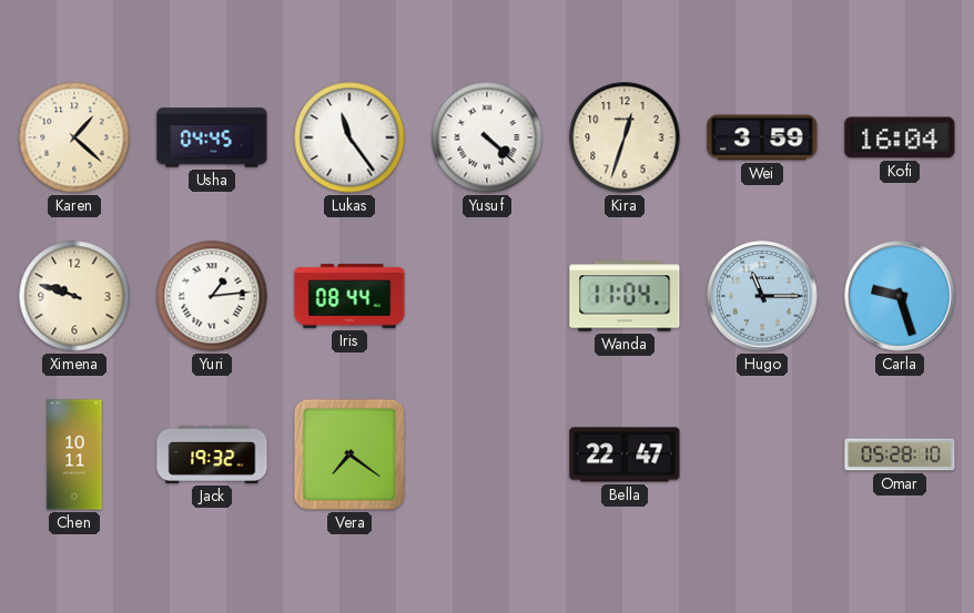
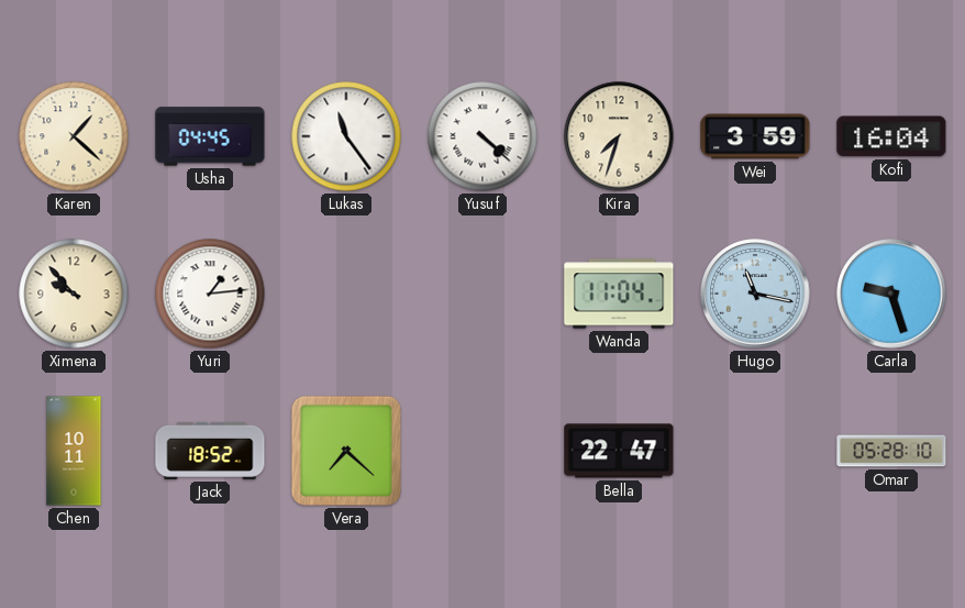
Kira: 12:33 -> 7:33 (619, 136)
Ximena: 9:48 -> 9:53 (74, 294)
Iris: 08:44 -> none (349, 296)
Hugo: 11:15 -> 11:17 (755, 294)
Jack: 19:32 -> 18:52 (210, 451)
Vera: 7:21 -> 7:22 (346, 451)
